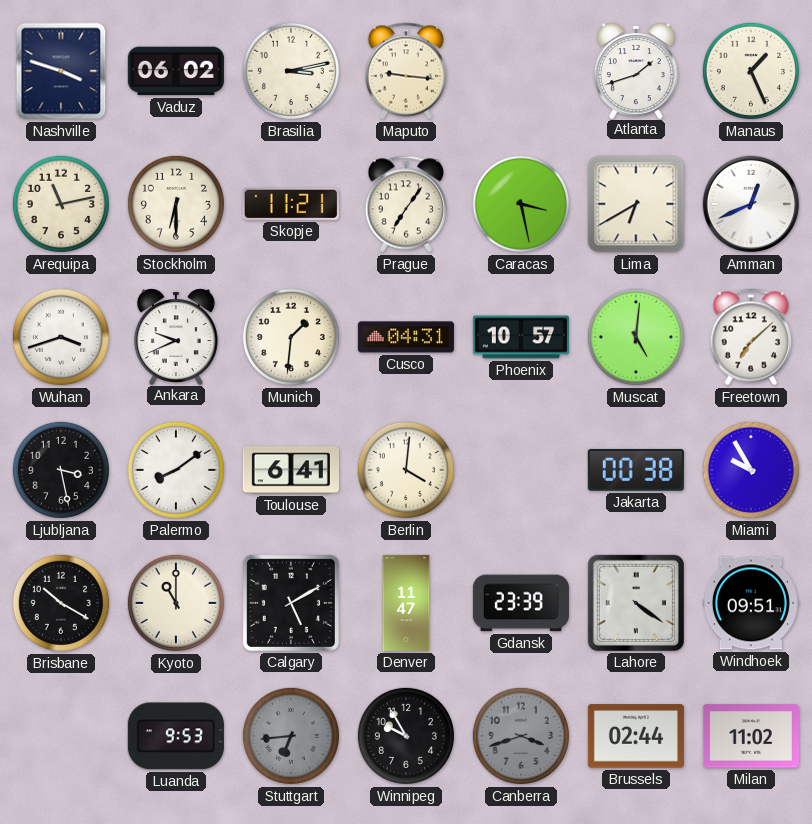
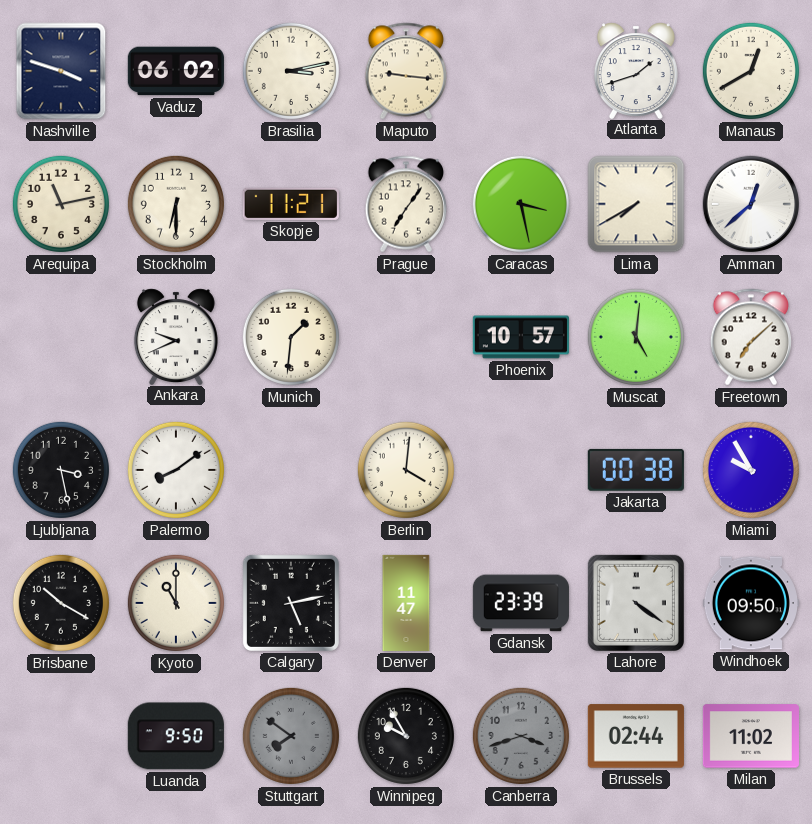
Manaus: 1:26 -> 12:40 (751, 71)
Lima: 6:40 -> 7:40 (636, 204)
Amman: 12:41 -> 12:38 (751, 204)
Wuhan: 3:42 -> none (61, 337)
Cusco: 04:31 -> none (406, 337)
Toulouse: 6:41 -> none (291, 470)
Calgary: 5:10 -> 5:13 (291, 603)
Windhoek: 09:51 -> 09:50 (751, 603)
Luanda: 9:53 -> 9:50 (176, 736)
Stuttgart: 6:44 -> 7:51 (291, 736)
